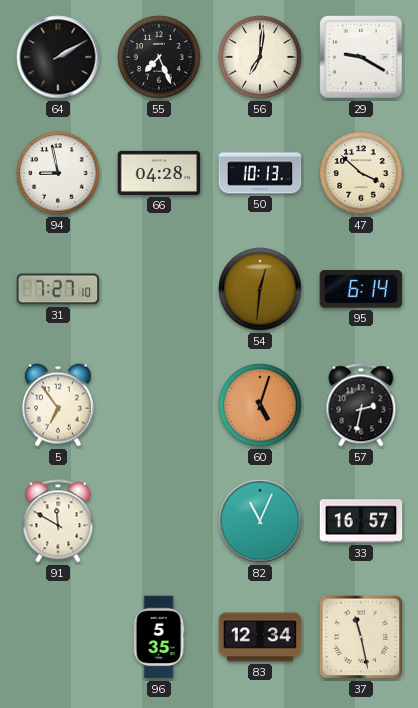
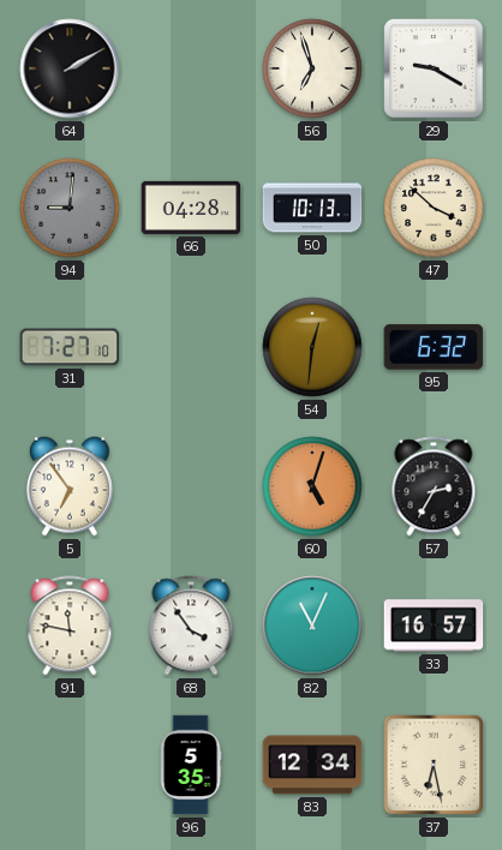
55: 7:26 -> none (159, 57)
56: 7:01 -> 6:57 (312, 68)
94: 8:58 -> 9:01 (70, 208)
94 dial: white -> grey (70, 208)
95: 6:14 -> 6:32 (434, 347)
57: 2:32 -> 2:35 (434, 486)
91: 11:50 -> 11:47 (70, 625)
68: none -> 3:54 (191, 625)
37: 11:28 -> 6:28 (434, 765)
